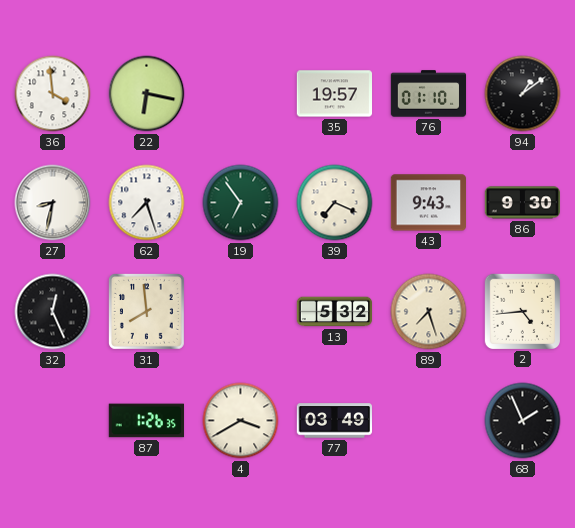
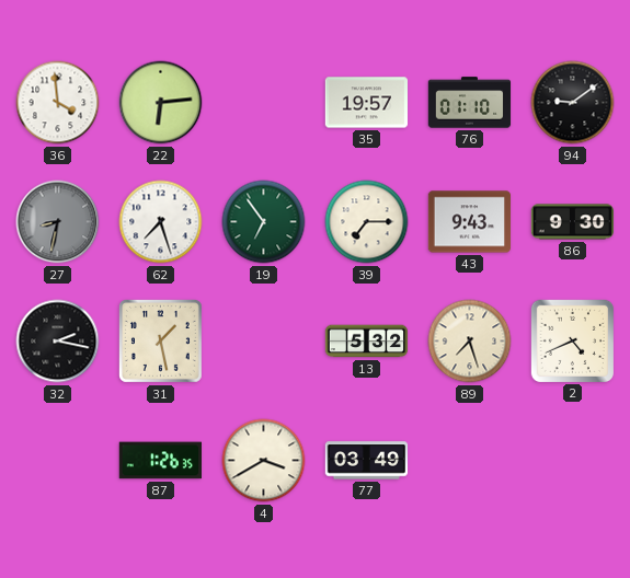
22: 6:17 -> 6:14 (161, 103)
94: 1:09 -> 9:09 (573, 103)
27 dial: white -> grey (58, 222)
39: 7:19 -> 7:15 (367, 222)
32: 12:26 -> 2:17 (58, 342)
31: 7:59 -> 1:28 (160, 340)
2: 4:44 -> 4:41 (572, 340)
68: 1:56 -> none (523, 421)
